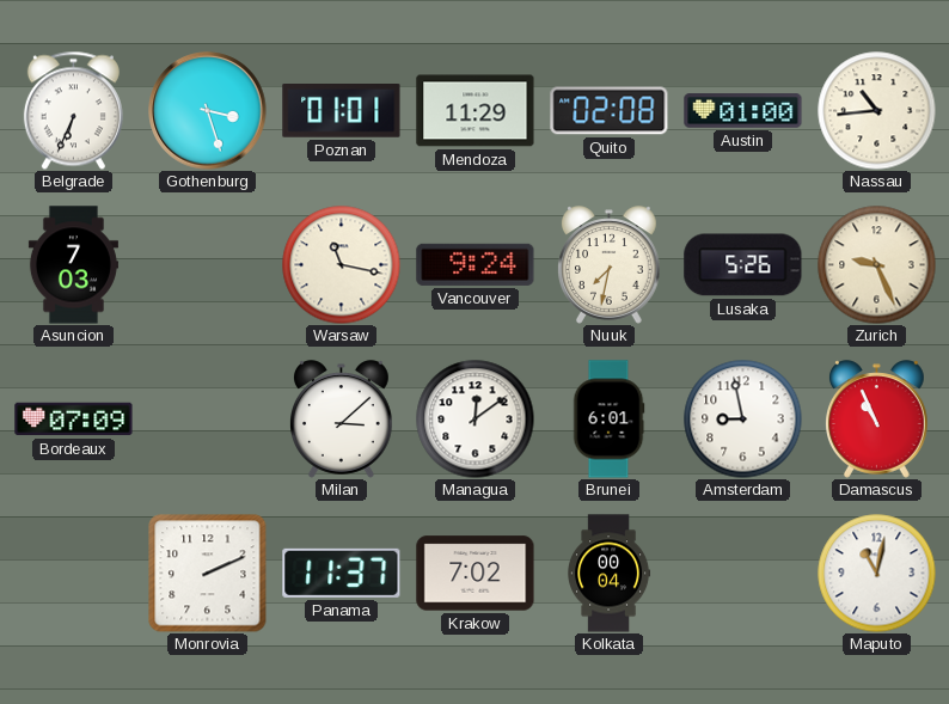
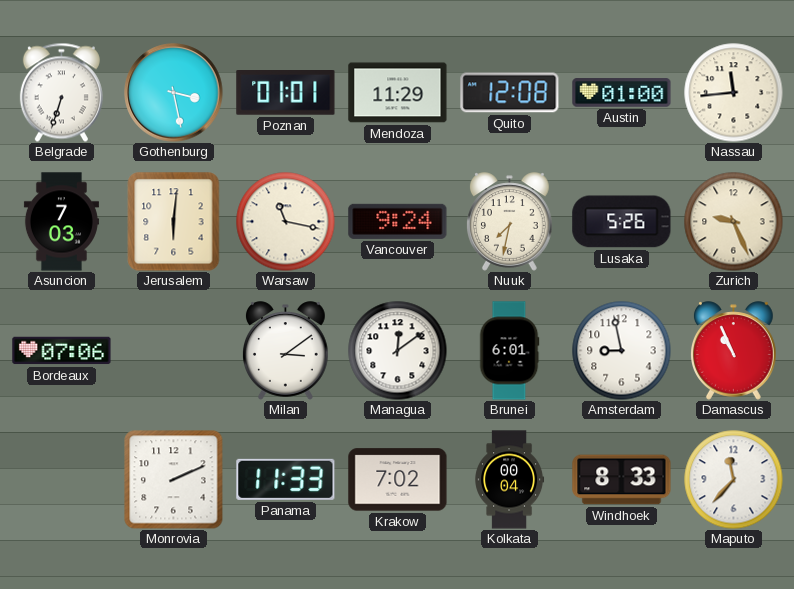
Belgrade: 6:34 -> 6:33 (61, 92)
Gothenburg: 3:27 -> 3:28 (174, 93)
Quito: 02:08 -> 12:08 (510, 93)
Nassau: 10:44 -> 11:44 (734, 93)
Jerusalem: none -> 6:01 (174, 222)
Bordeaux: 07:09 -> 07:06 (62, 351)
Milan: 3:08 -> 3:09 (286, 351)
Panama: 11:37 -> 11:33 (286, 479)
Windhoek: none -> 8:33 (622, 480)
Maputo: 11:02 -> 11:37 (734, 480)
